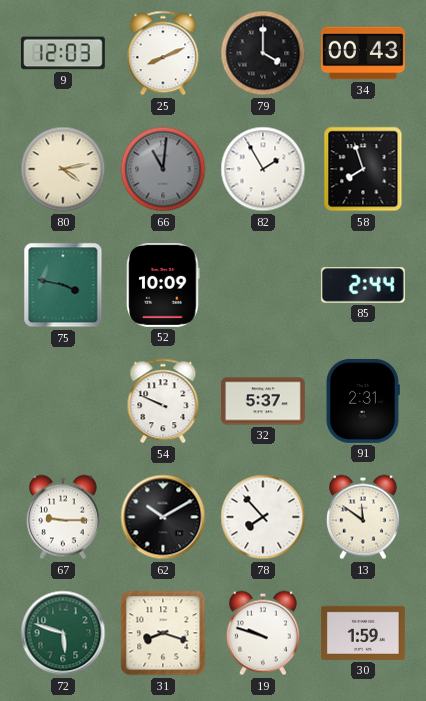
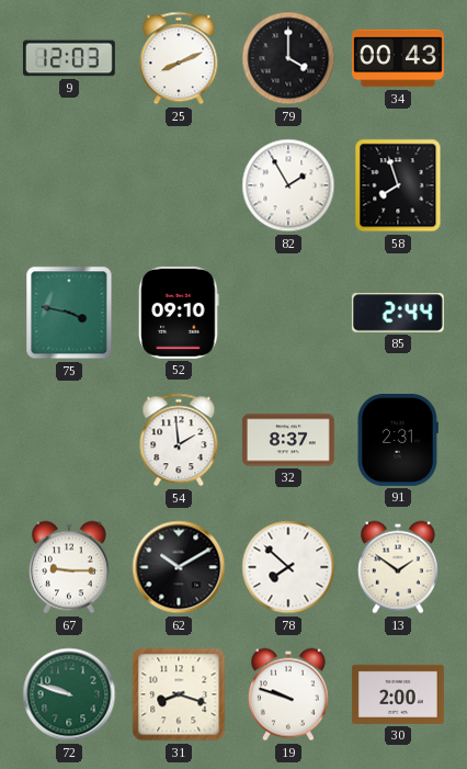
80: 4:13 -> none (63, 169)
66: 11:01 -> none (163, 169)
52: 10:09 -> 09:10 (179, 313)
54: 9:49 -> 1:59 (179, 440)
32: 5:37 -> 8:37 (288, 440)
78: 7:53 -> 7:52 (288, 567)
13: 11:51 -> 1:51 (398, 567)
72: 5:48 -> 9:48 (69, 694)
30: 1:59 -> 2:00 (398, 694)
